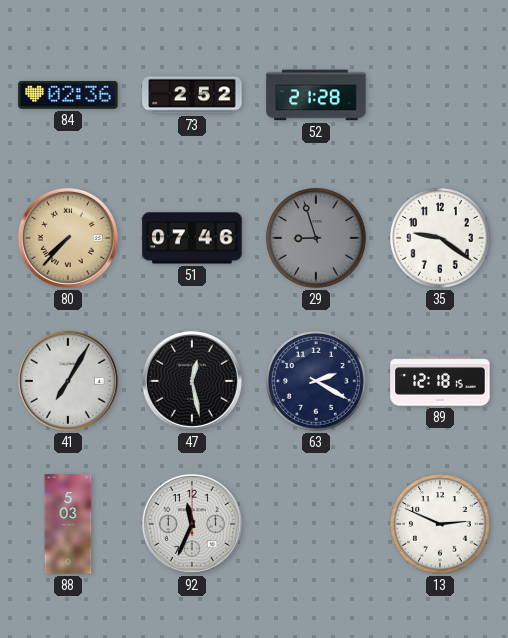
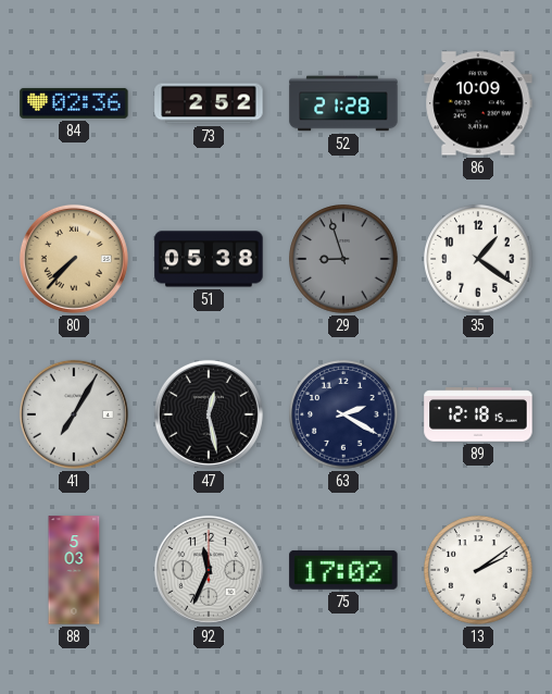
86: none -> 10:09 (478, 103)
51: 07:46 -> 05:38 (209, 259)
35: 9:21 -> 1:21 (478, 259)
75: none -> 17:02 (343, 570)
13: 2:49 -> 2:09 (478, 570)
